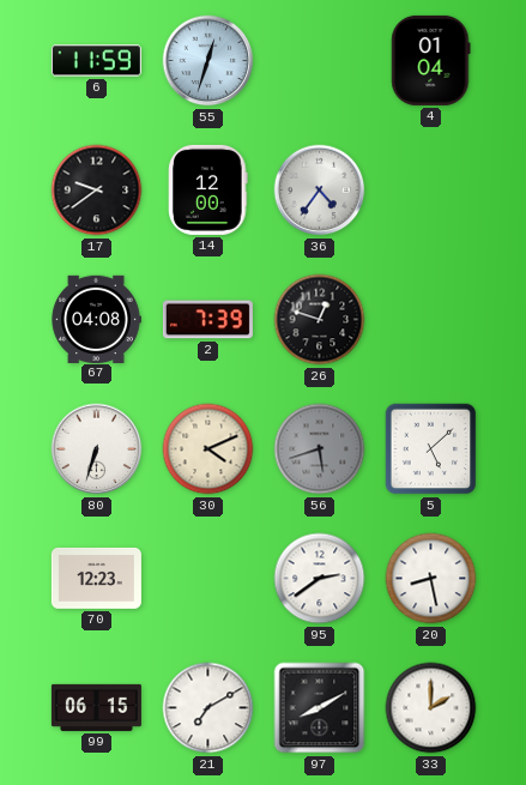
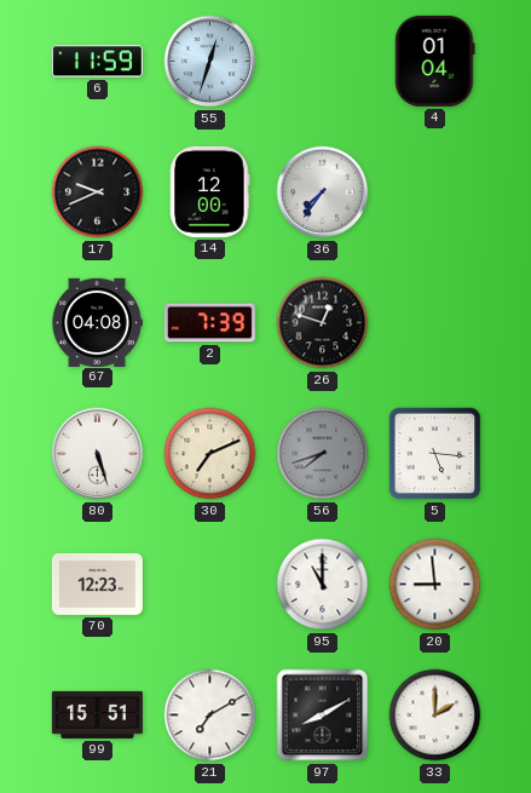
17: 9:39 -> 9:41 (98, 192)
36: 4:36 -> 7:36 (323, 192)
80: 6:33 -> 5:27 (98, 454)
30: 4:11 -> 7:11 (210, 454)
56: 5:42 -> 7:42 (323, 454)
5: 5:08 -> 5:16 (435, 454)
95: 2:39 -> 11:00 (323, 585)
20: 8:28 -> 8:59 (435, 585)
99: 06:15 -> 15:51 (97, 714)
